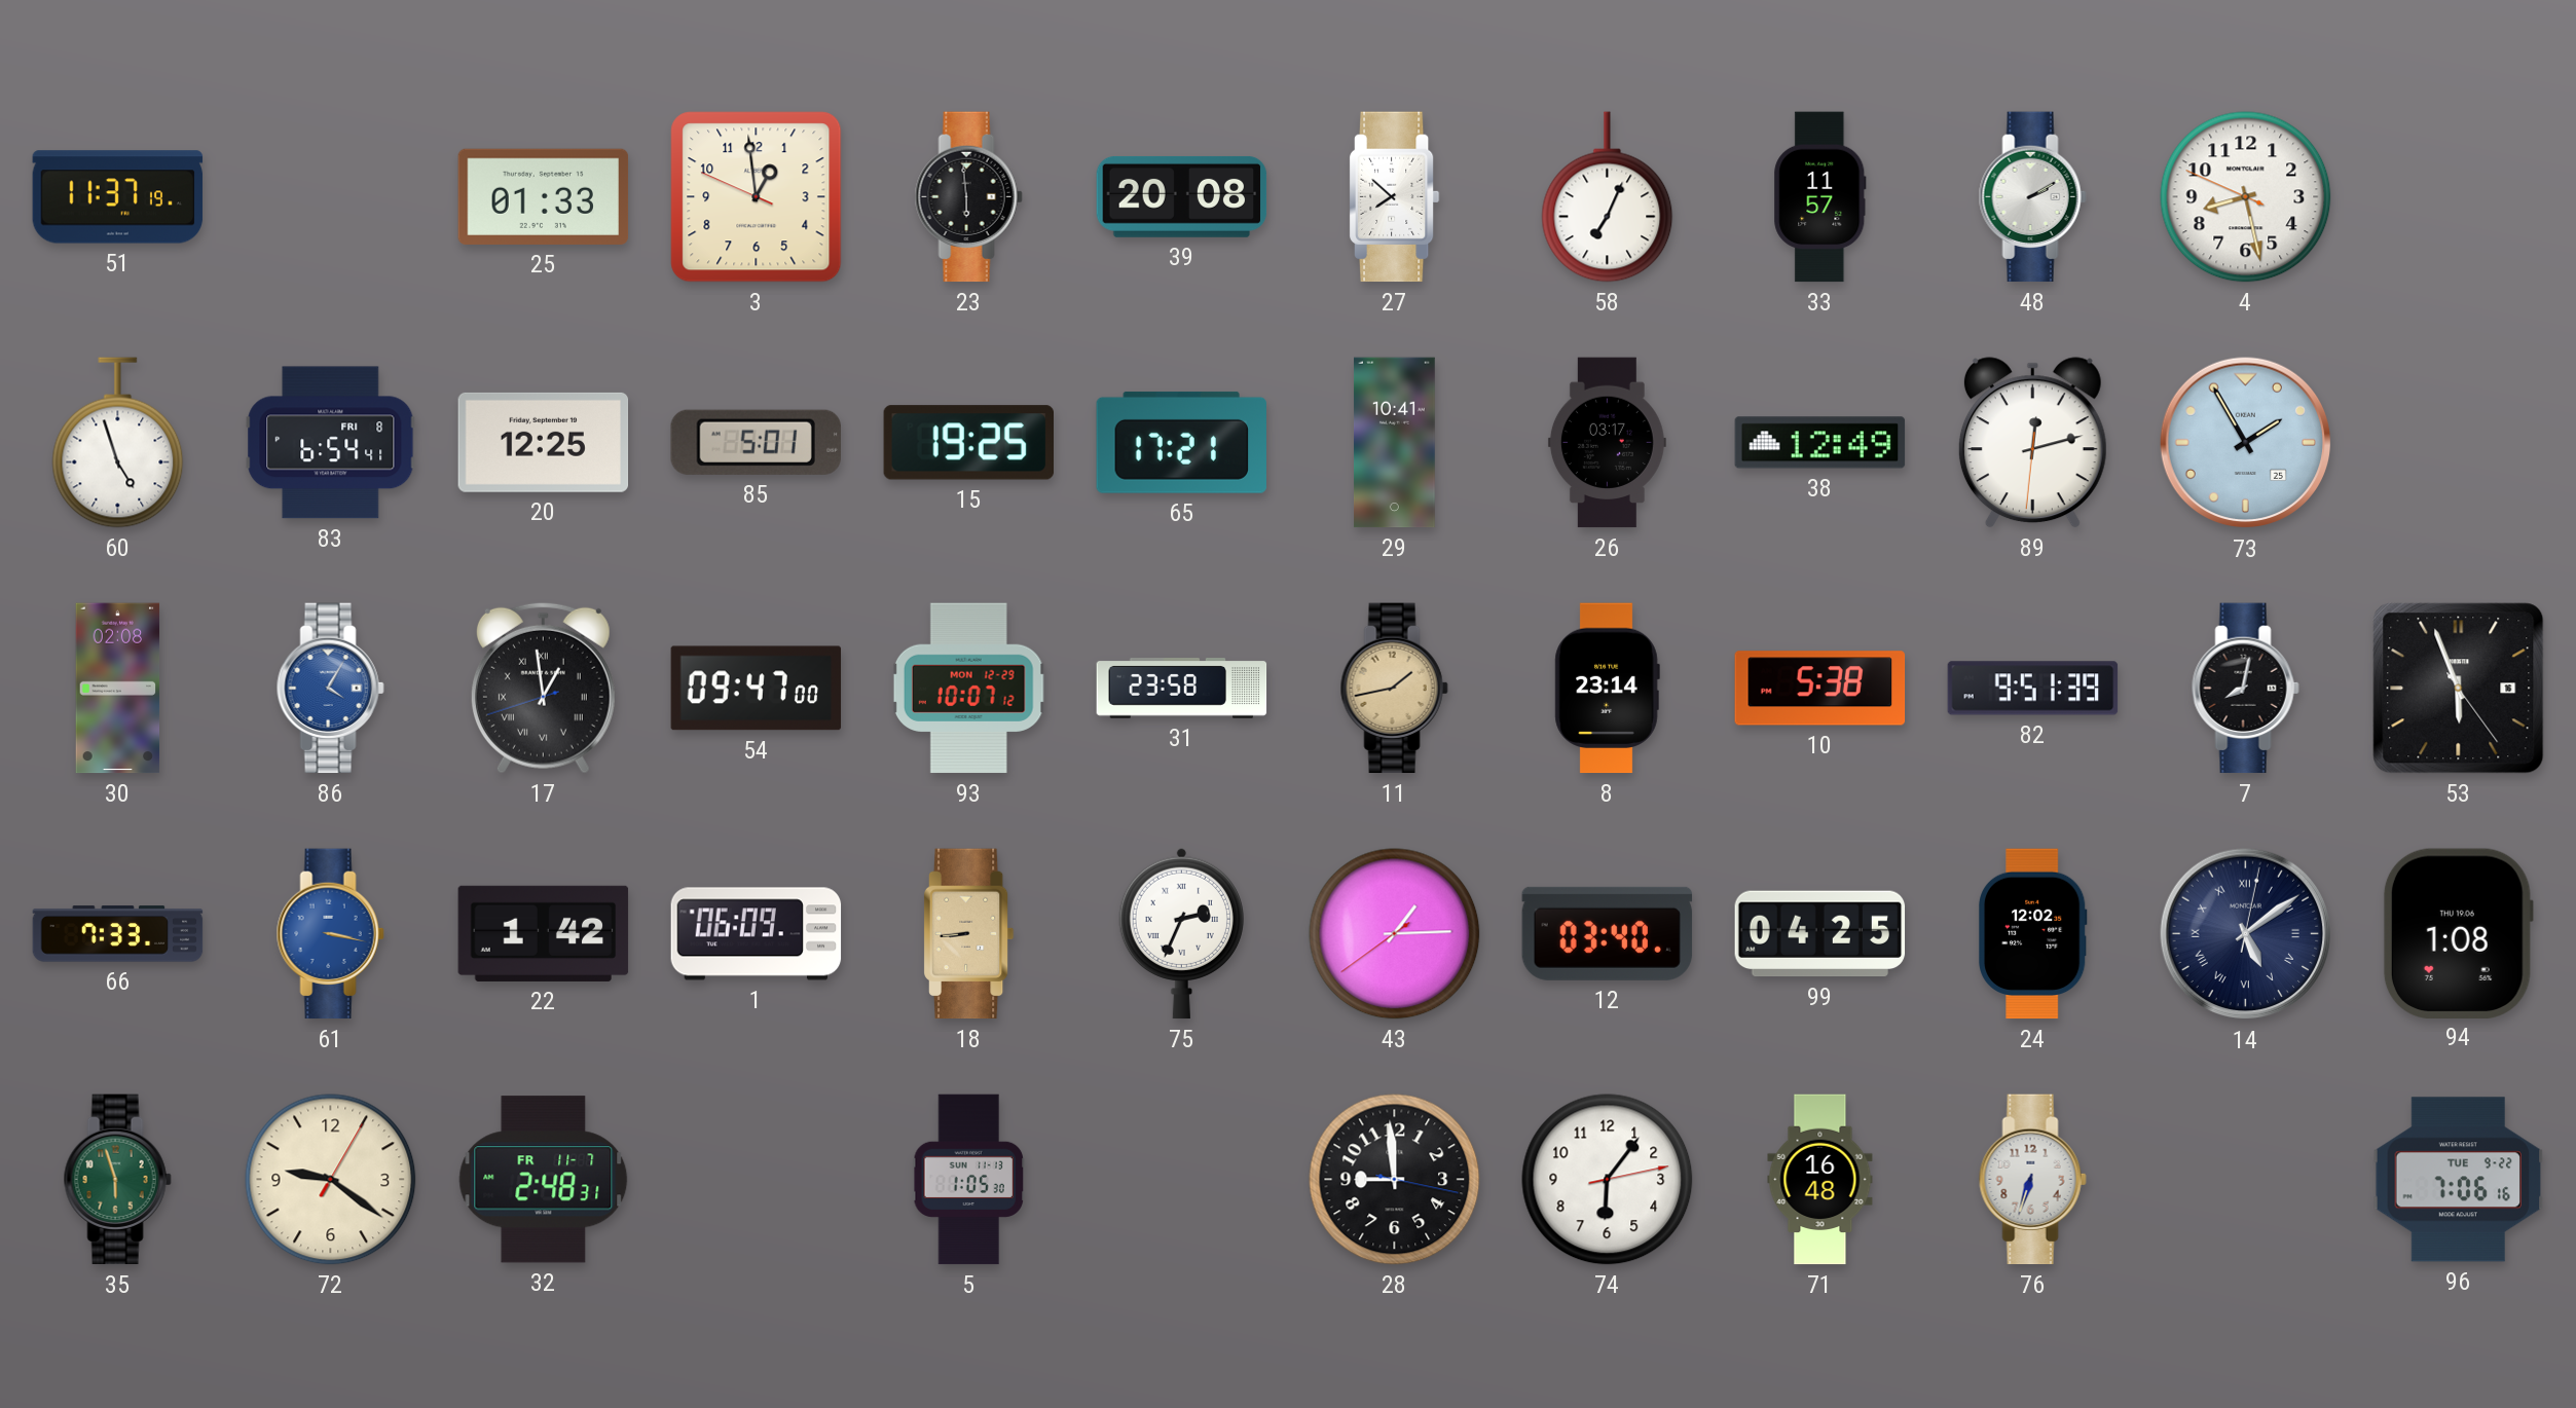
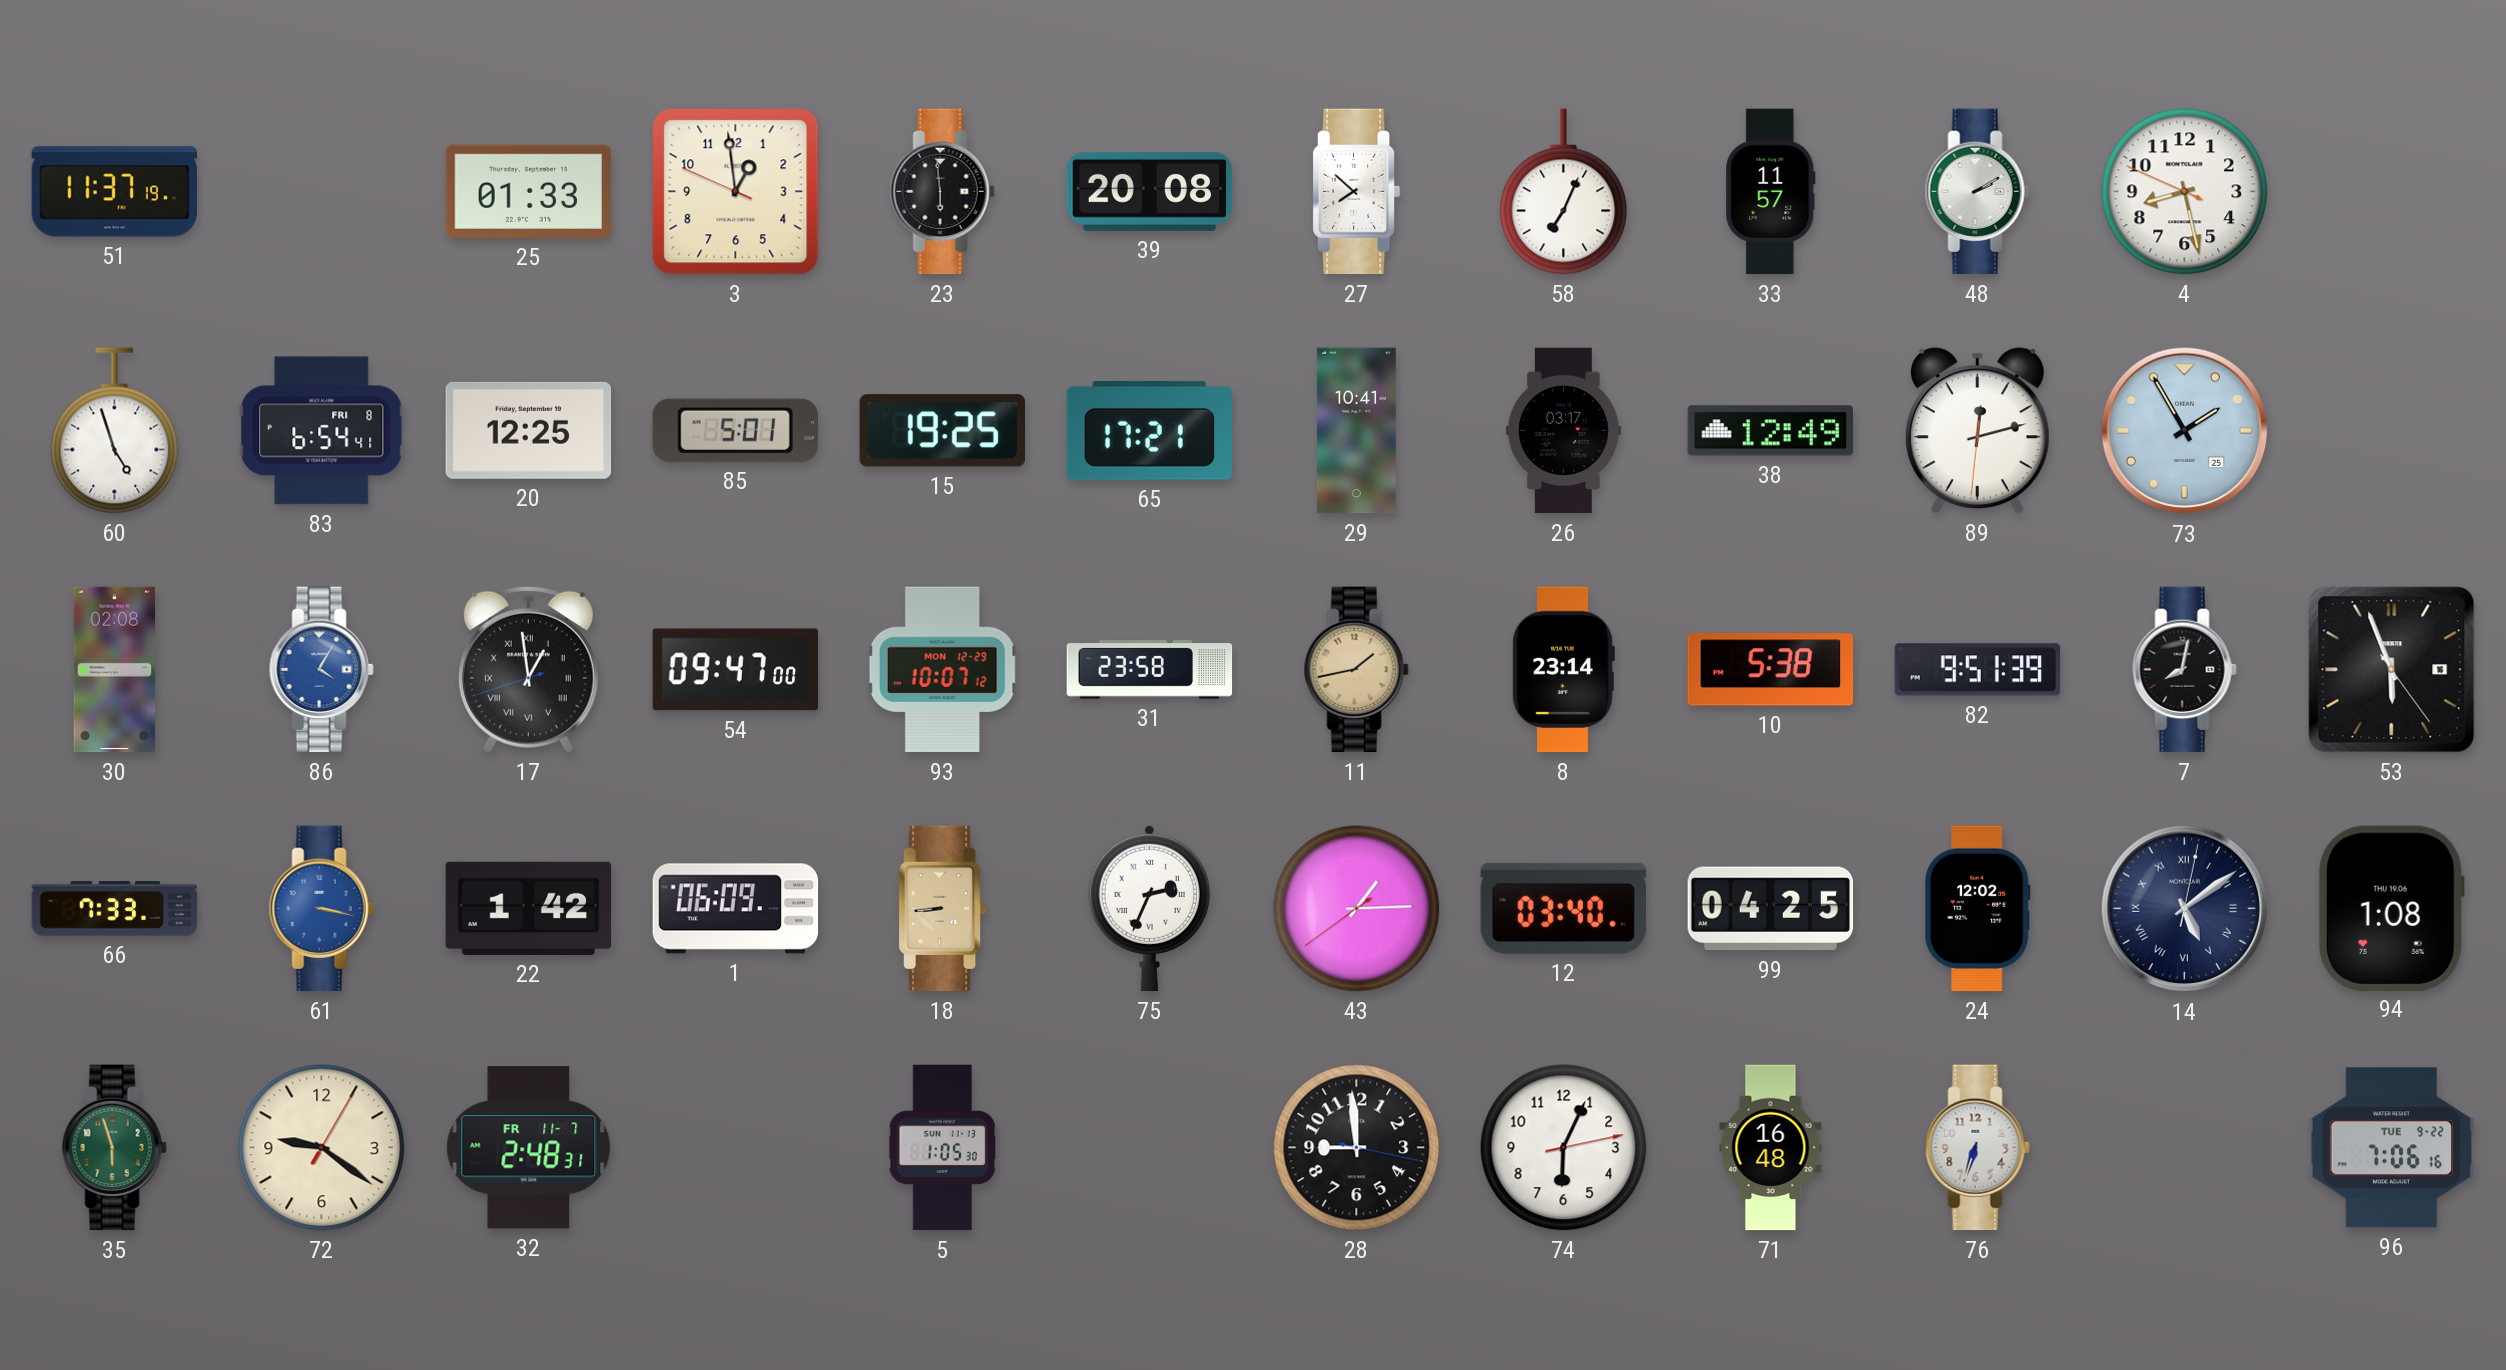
74: 6:06 -> 6:04 (1564, 1148)
